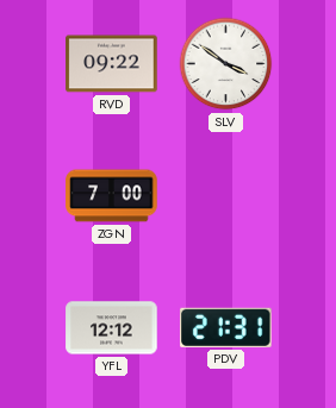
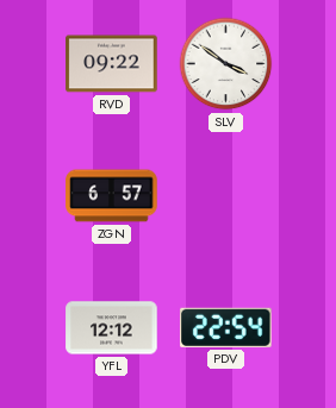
ZGN: 7:00 -> 6:57 (112, 196)
PDV: 21:31 -> 22:54 (226, 327)
